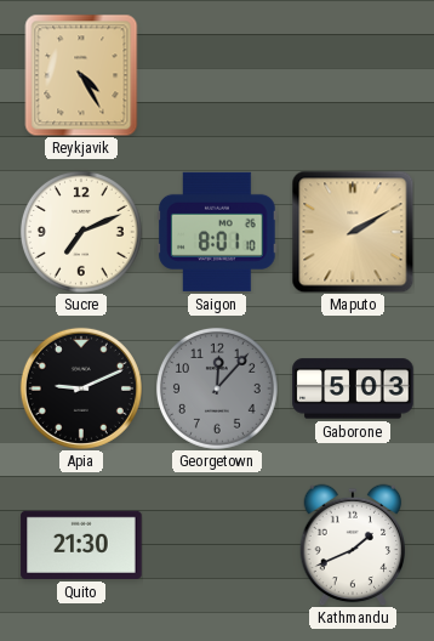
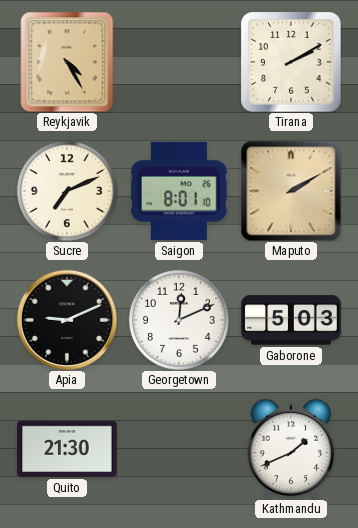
Tirana: none -> 2:10 (291, 62)
Georgetown: 12:07 -> 12:11 (179, 320)
Georgetown dial: grey -> white (179, 320)
